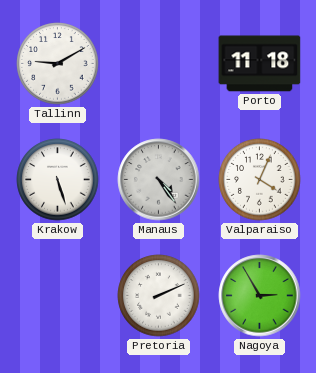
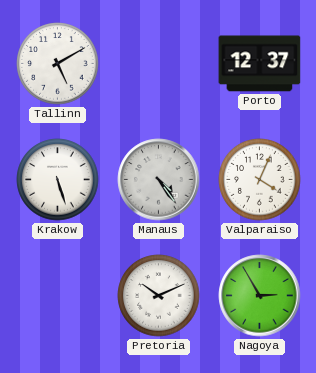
Tallinn: 9:10 -> 5:10 (58, 64)
Porto: 11:18 -> 12:37 (260, 64)
Pretoria: 2:11 -> 10:11 (159, 296)
